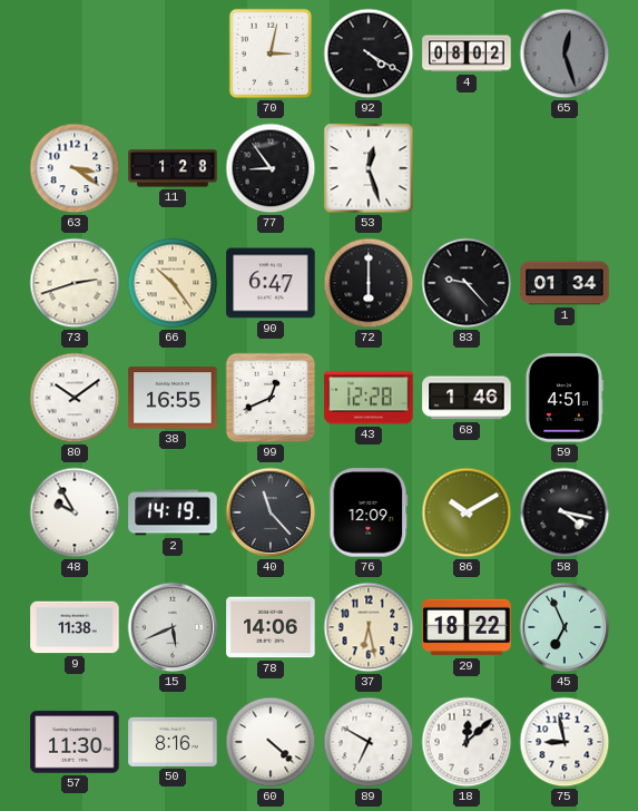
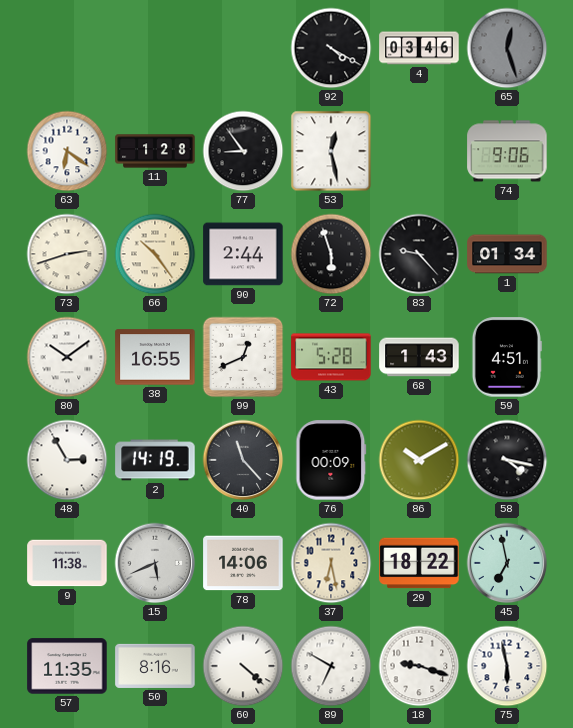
70: 3:02 -> none (271, 53)
4: 08:02 -> 03:46 (419, 48)
63: 3:21 -> 6:21 (67, 151)
53: 12:27 -> 12:28 (331, 151)
74: none -> 9:06 (507, 151)
90: 6:47 -> 2:44 (243, 254)
72: 6:00 -> 5:57 (331, 254)
43: 12:28 -> 5:28 (331, 357)
68: 1:46 -> 1:43 (419, 357)
48: 9:55 -> 2:55 (67, 460)
76: 12:09 -> 00:09 (331, 460)
45: 6:56 -> 6:58 (507, 563)
57: 11:30 -> 11:35 (67, 666)
18: 12:08 -> 9:18 (419, 666)
75: 8:58 -> 5:58 (507, 666)
